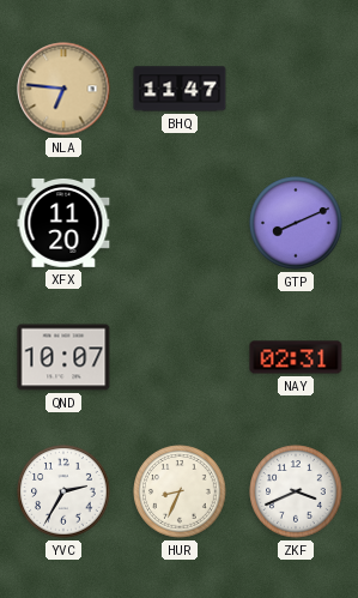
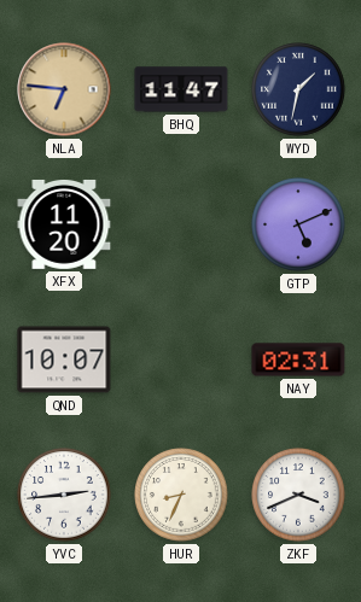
WYD: none -> 1:32 (298, 89)
GTP: 8:11 -> 5:11 (298, 224)
YVC: 2:35 -> 2:44 (64, 495)
